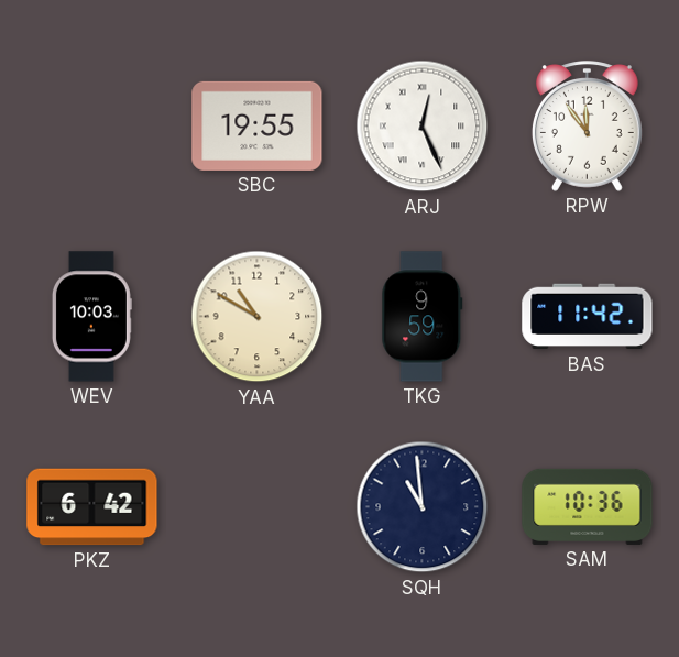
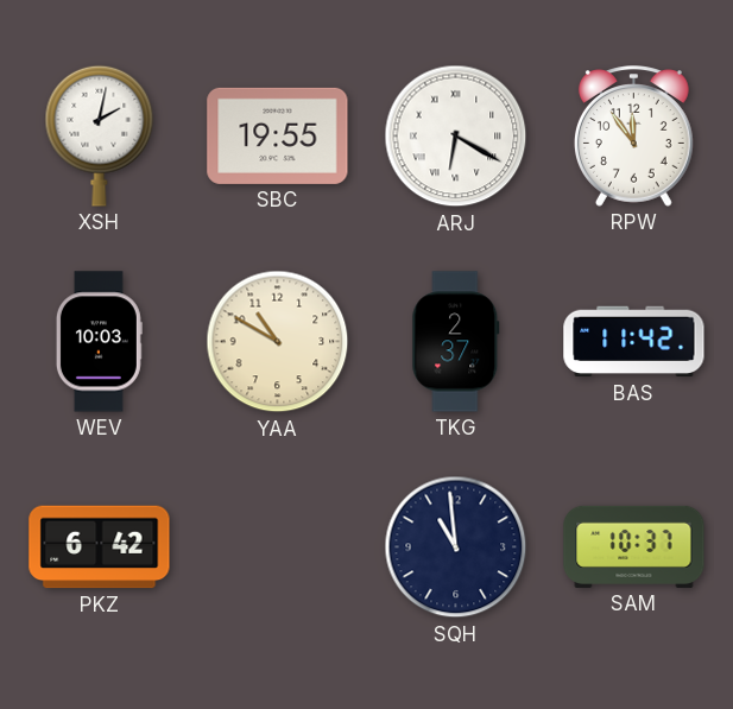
XSH: none -> 2:02 (100, 135)
ARJ: 12:26 -> 6:20 (456, 137)
TKG: 9:59 -> 2:37 (456, 342)
SAM: 10:36 -> 10:37 (634, 546)
